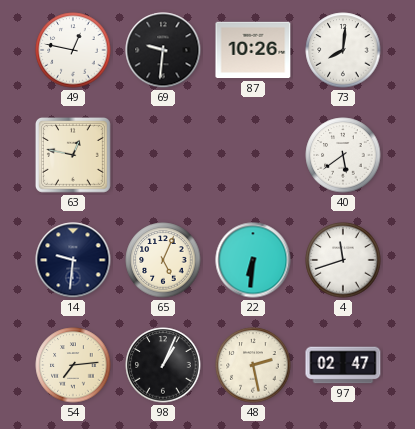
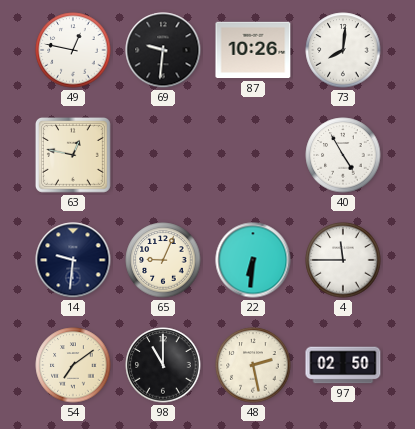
40: 5:39 -> 4:55 (343, 155)
65: 5:04 -> 9:04 (163, 260)
4: 11:42 -> 11:45 (343, 260)
54: 7:14 -> 7:09 (73, 365)
98: 1:04 -> 11:00 (163, 365)
97: 02:47 -> 02:50 (343, 365)
